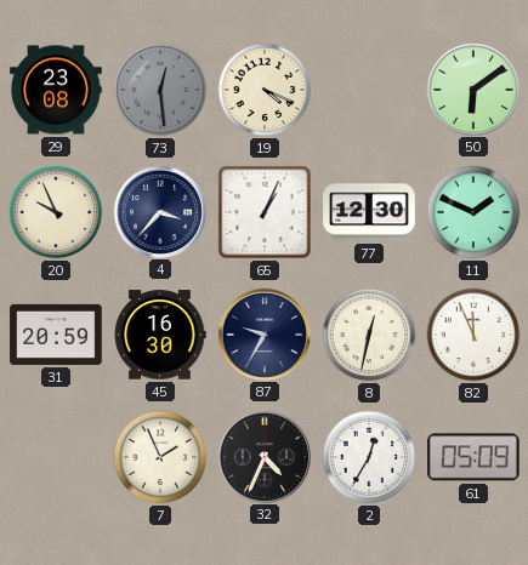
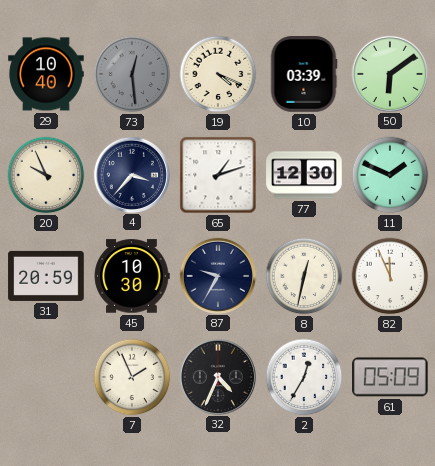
29: 23:08 -> 10:40 (46, 74)
10: none -> 03:39 (304, 74)
65: 1:04 -> 1:12 (218, 175)
45: 16:30 -> 10:30 (132, 276)
